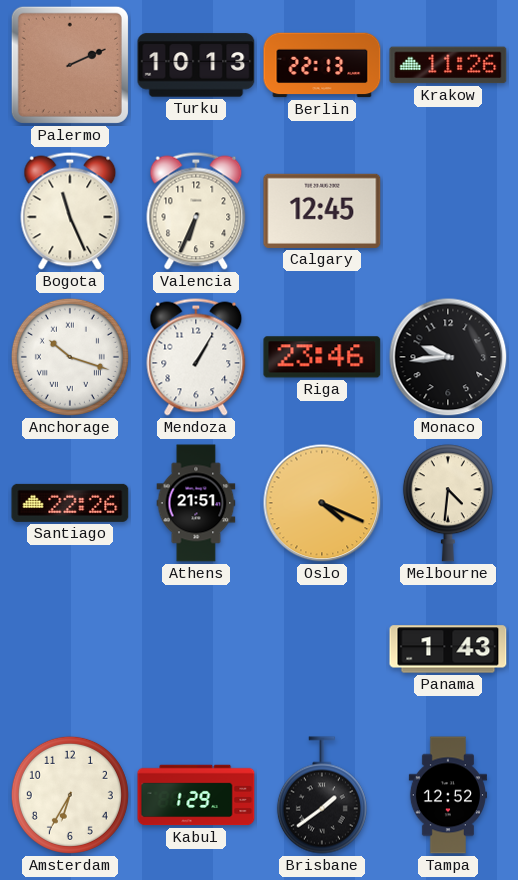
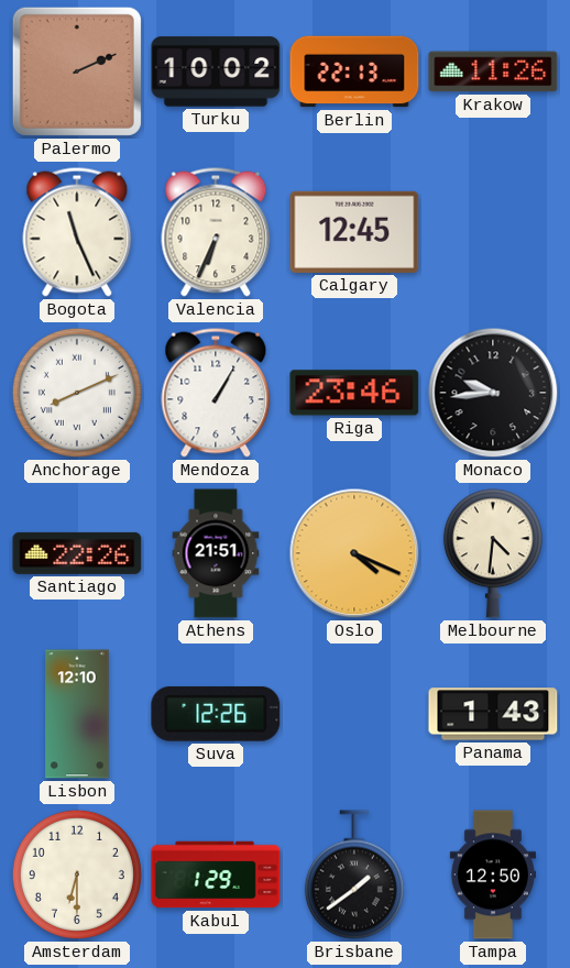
Turku: 10:13 -> 10:02 (216, 71)
Anchorage: 10:18 -> 8:11 (77, 393)
Lisbon: none -> 12:10 (77, 714)
Suva: none -> 12:26 (216, 714)
Amsterdam: 6:35 -> 6:30 (77, 875)
Tampa: 12:52 -> 12:50 (493, 875)
